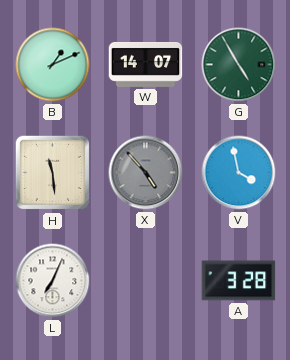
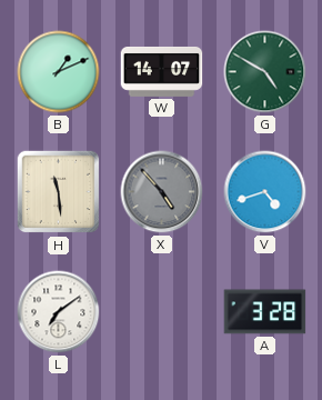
G: 4:55 -> 4:50 (265, 72)
V: 3:58 -> 4:42 (265, 192)
L: 7:04 -> 7:09 (59, 312)
